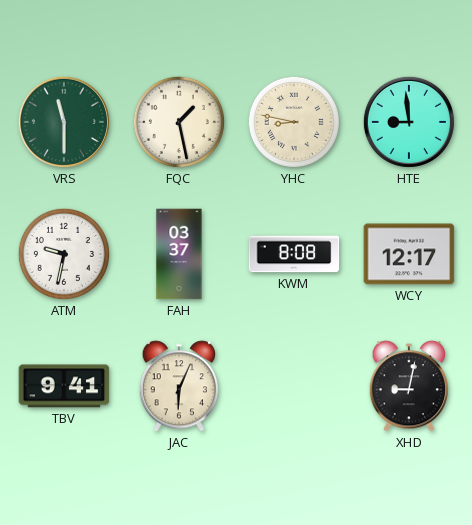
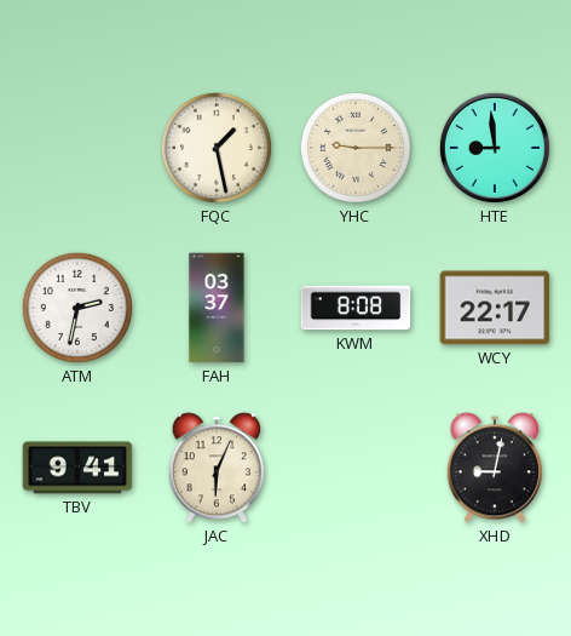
VRS: 11:30 -> none (64, 122)
YHC: 8:47 -> 9:15 (356, 148)
ATM: 9:32 -> 2:32 (77, 308)
WCY: 12:17 -> 22:17 (495, 308)
